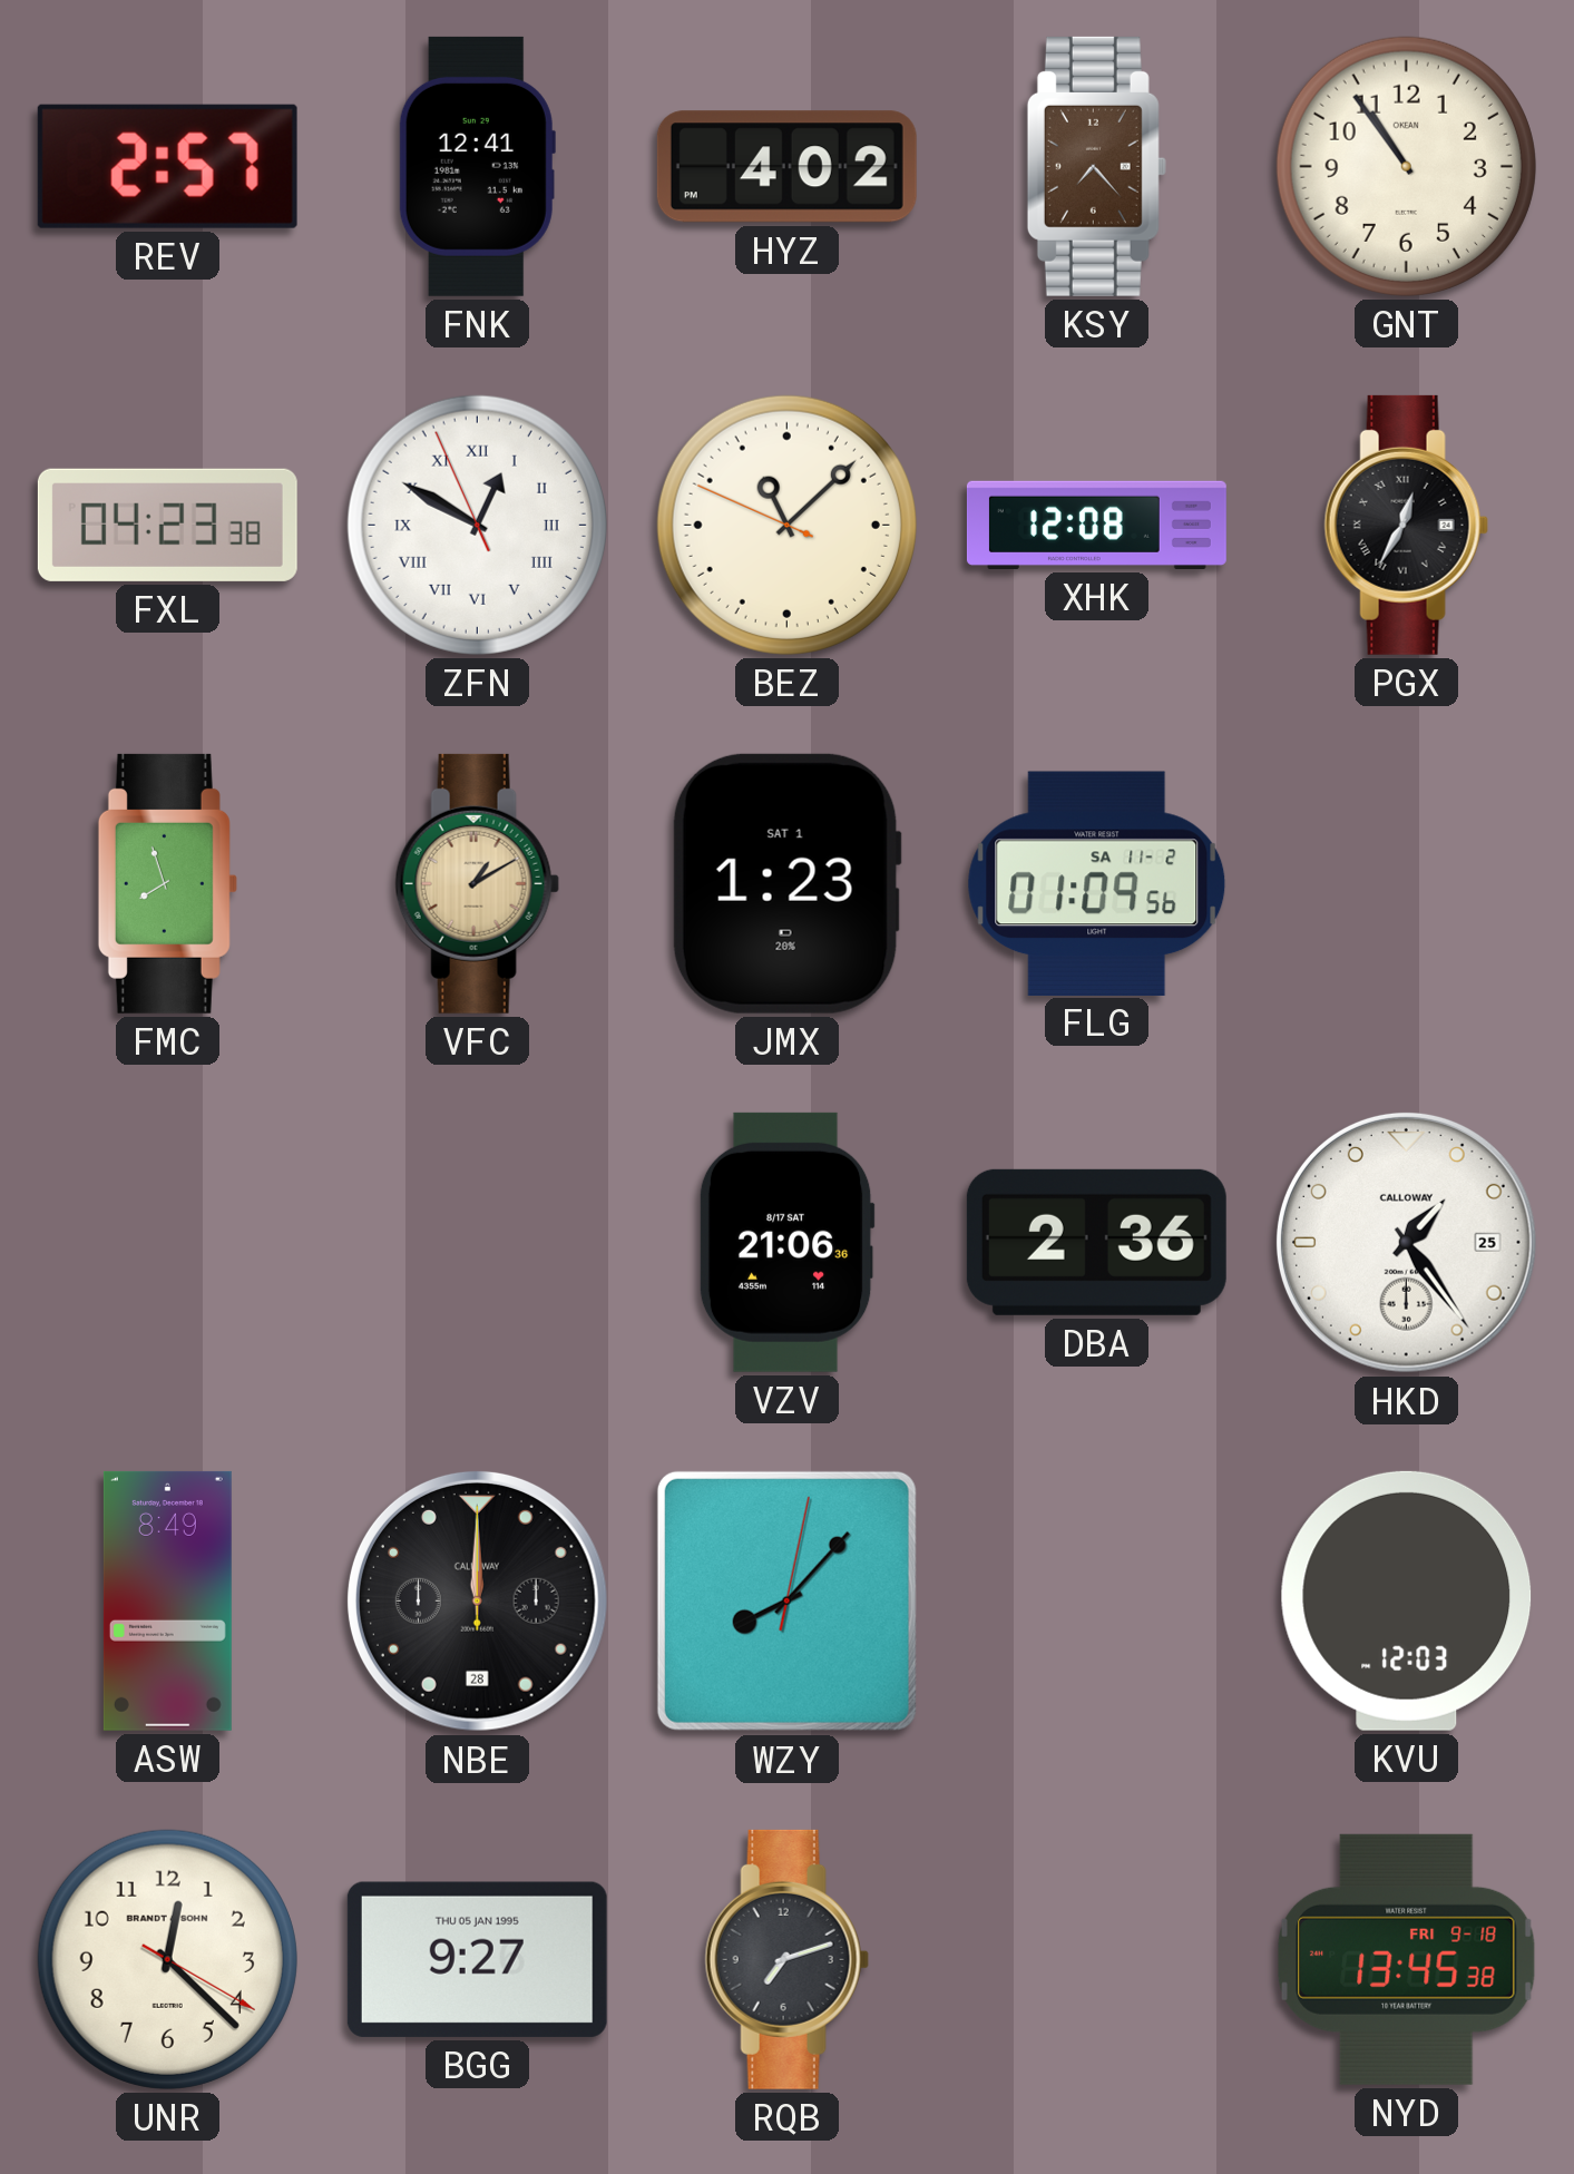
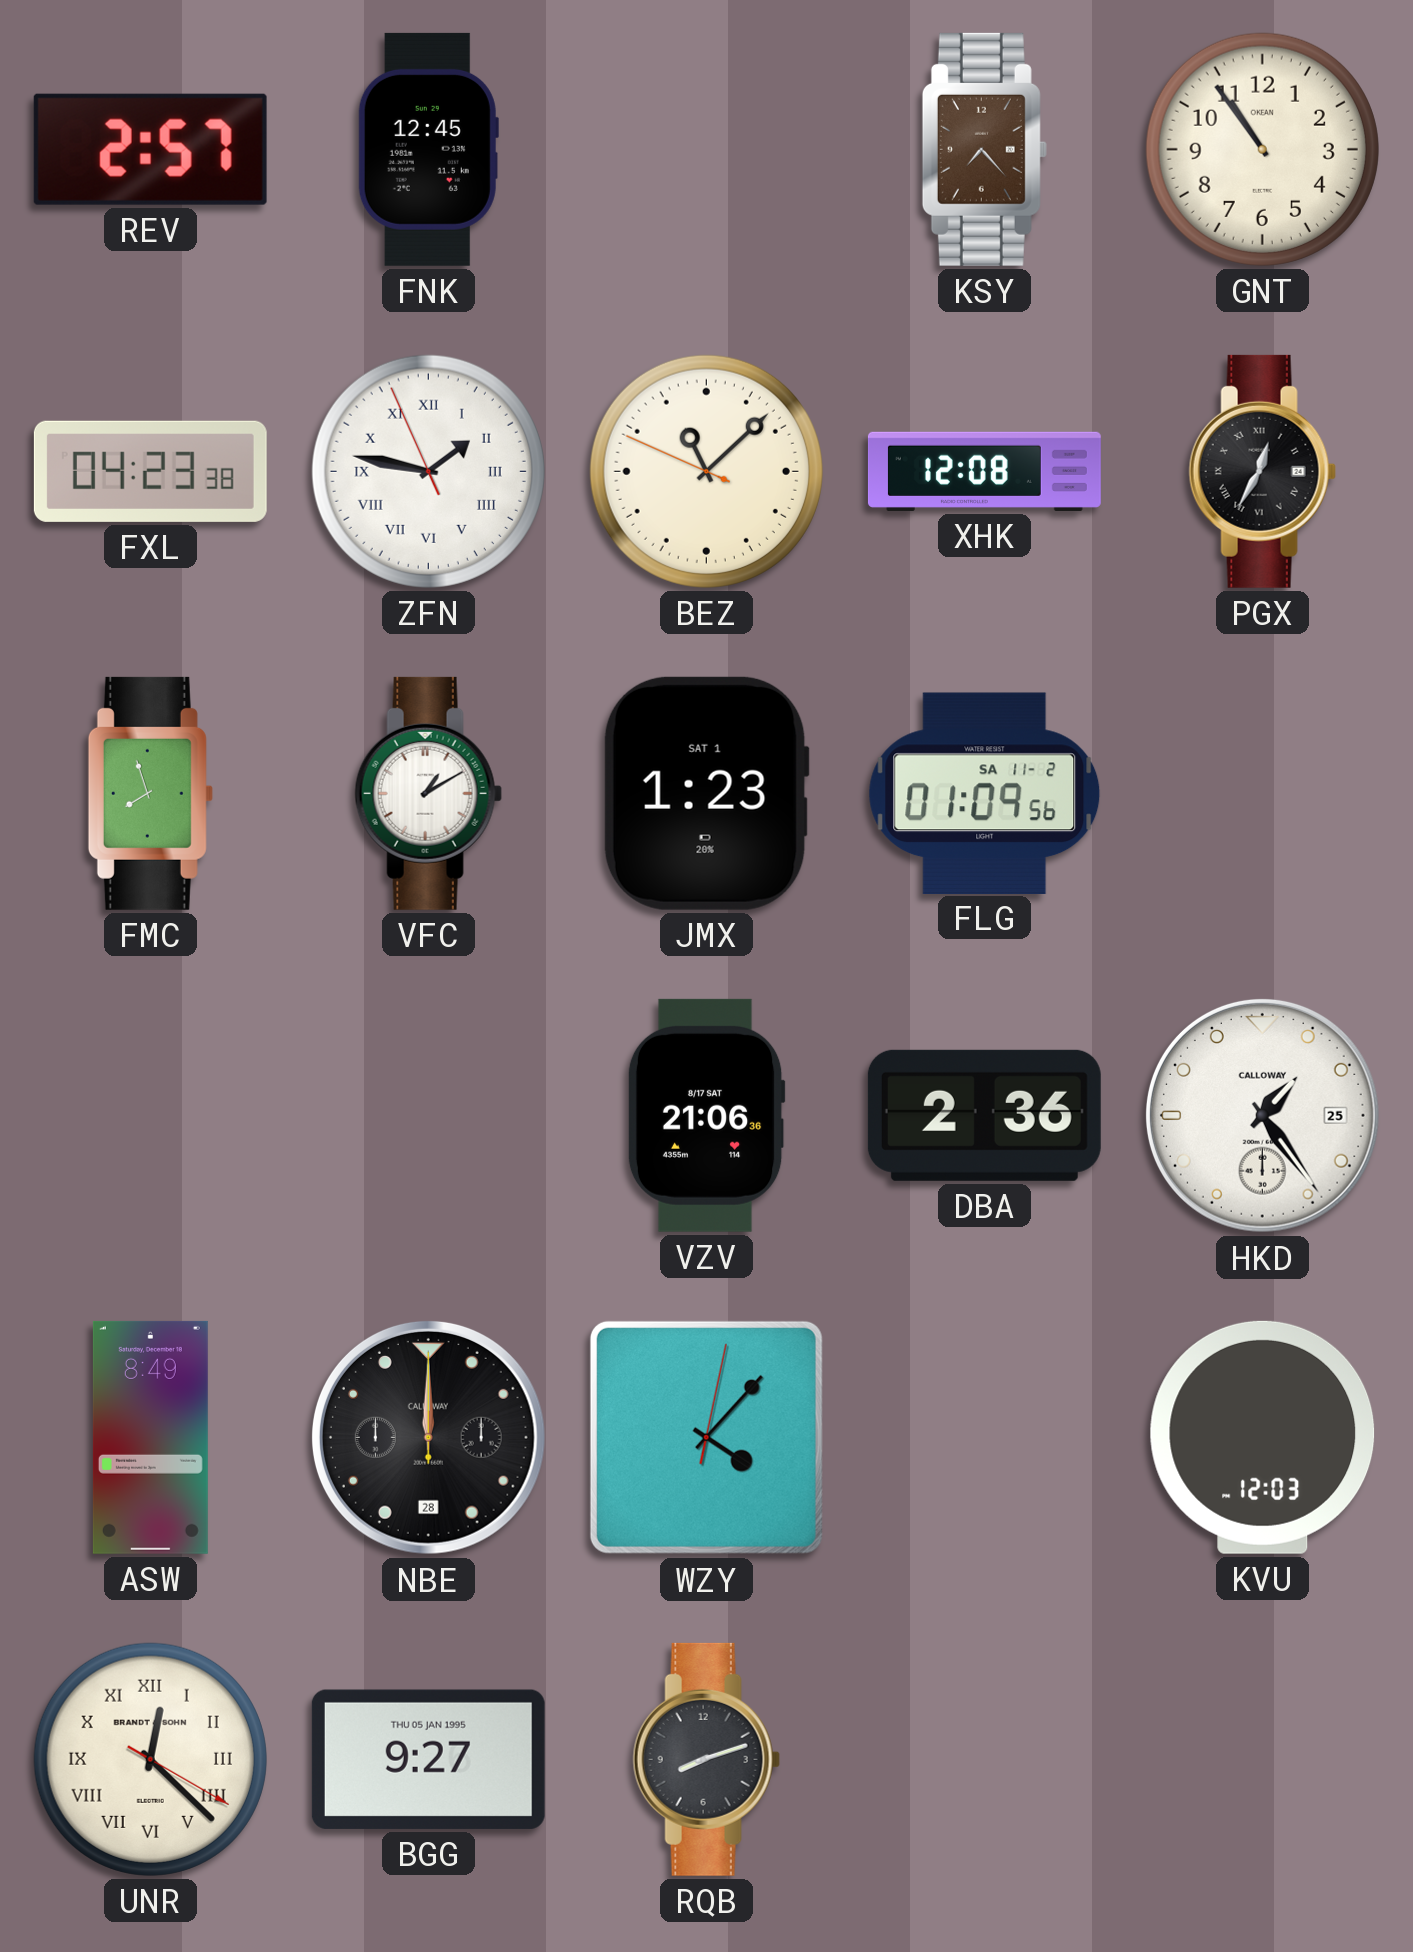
FNK: 12:41 -> 12:45 (428, 149)
HYZ: 4:02 -> none (786, 167)
ZFN: 12:49 -> 1:46 (428, 471)
VFC dial: champagne -> white (428, 793)
WZY: 8:07 -> 4:07 (706, 1437)
UNR numerals: Arabic -> Roman (150, 1759)
RQB: 7:12 -> 8:12 (706, 1759)
NYD: 13:45 -> none (1406, 1959)
